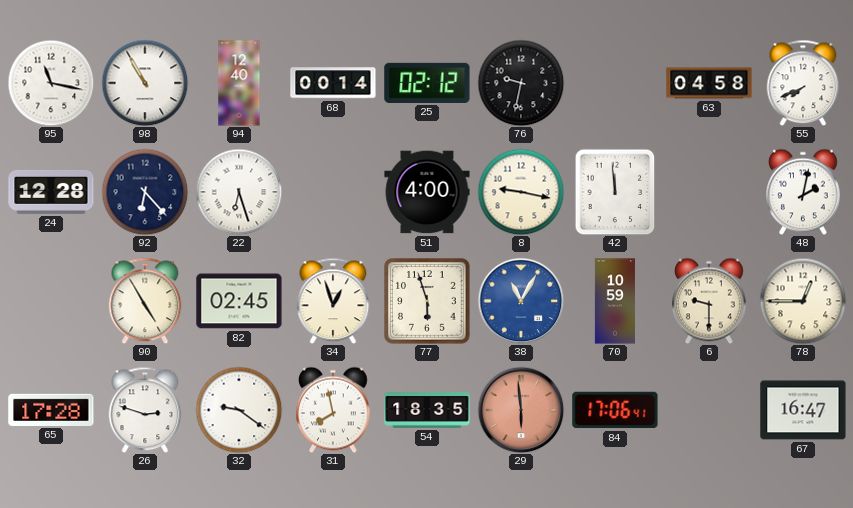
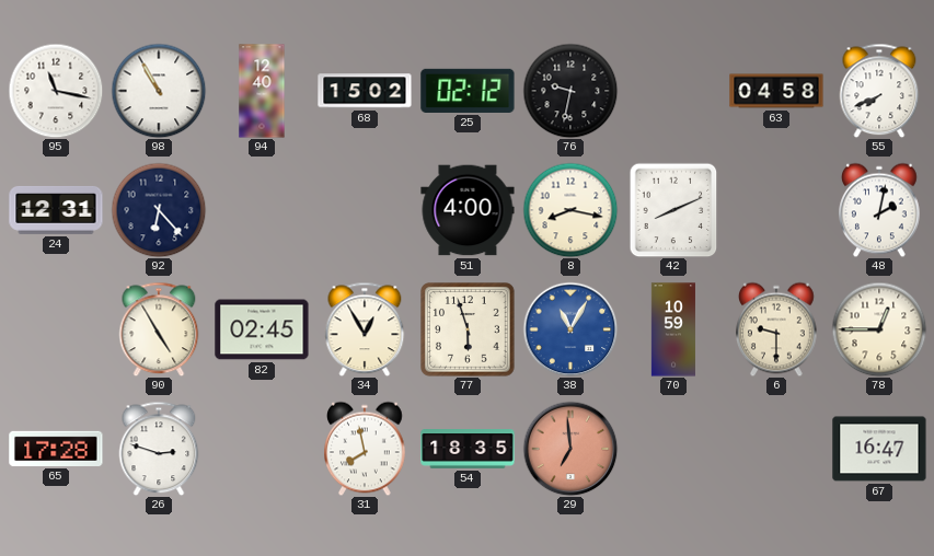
68: 00:14 -> 15:02 (365, 91)
24: 12:28 -> 12:31 (56, 210)
22: 6:27 -> none (239, 192)
8: 9:17 -> 8:17 (570, 210)
42: 11:59 -> 8:11 (673, 210)
34: 12:57 -> 12:55 (365, 329)
32: 9:21 -> none (239, 410)
29: 5:59 -> 6:59 (570, 449)
84: 17:06 -> none (615, 410)
